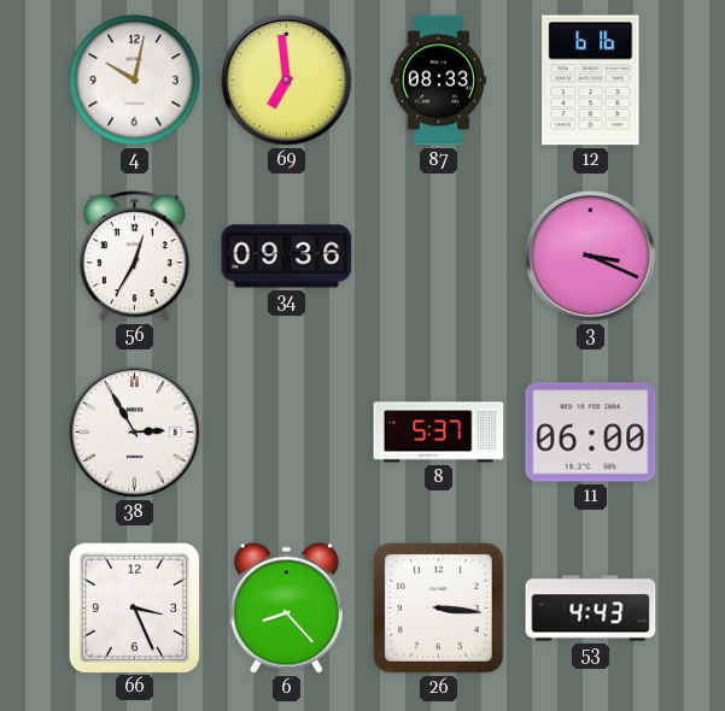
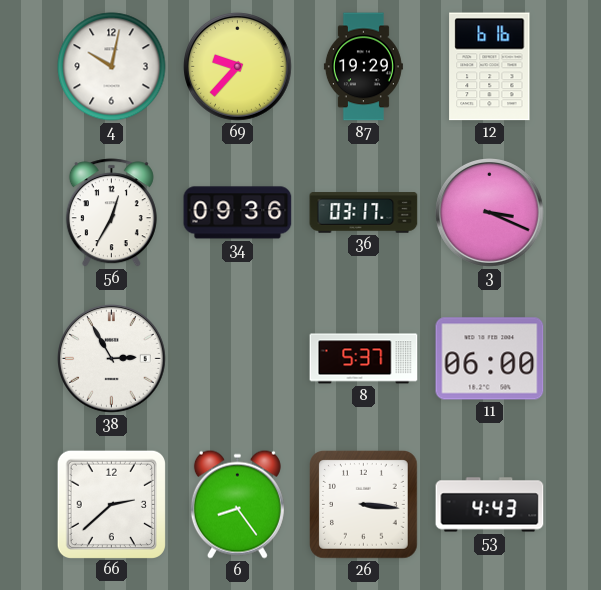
69: 6:59 -> 9:37 (238, 67)
87: 08:33 -> 19:29 (363, 67)
36: none -> 03:17 (364, 213)
66: 3:26 -> 2:38 (111, 504)
6: 8:23 -> 8:24 (237, 504)
